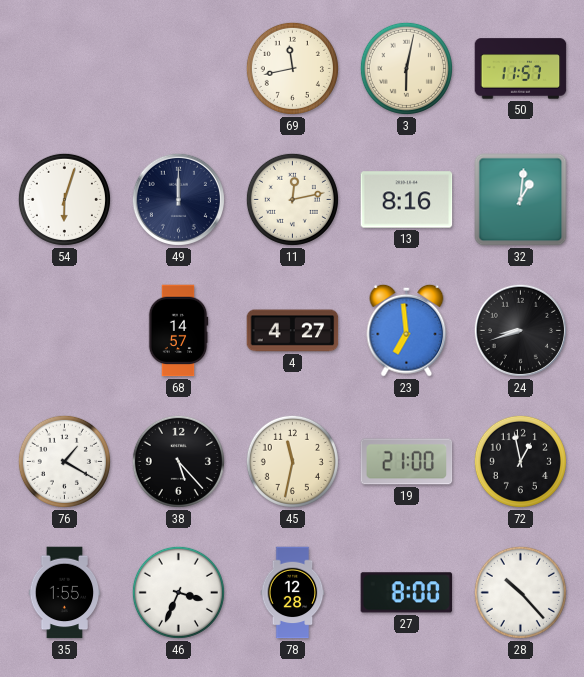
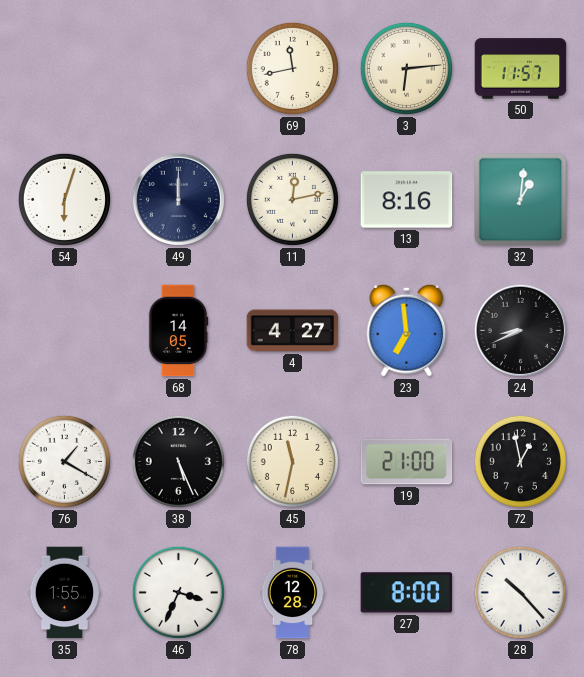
3: 6:02 -> 6:14 (406, 68)
68: 14:57 -> 14:05 (178, 331)
24: 8:42 -> 8:41 (520, 330)
38: 5:23 -> 5:26 (178, 461)
